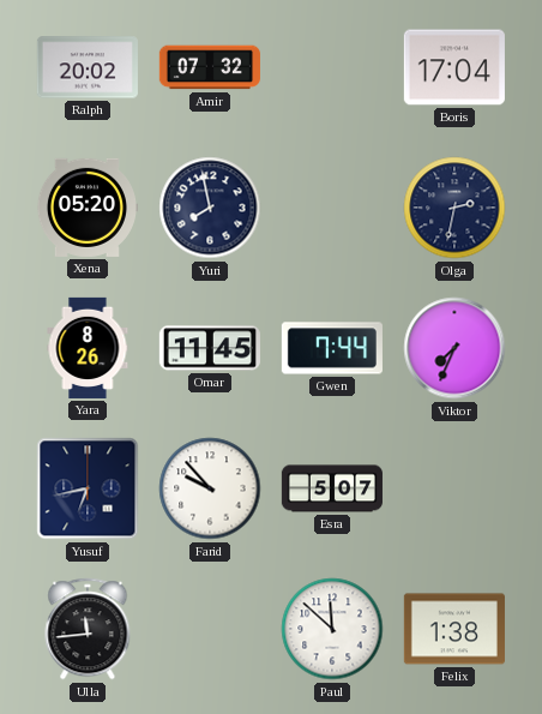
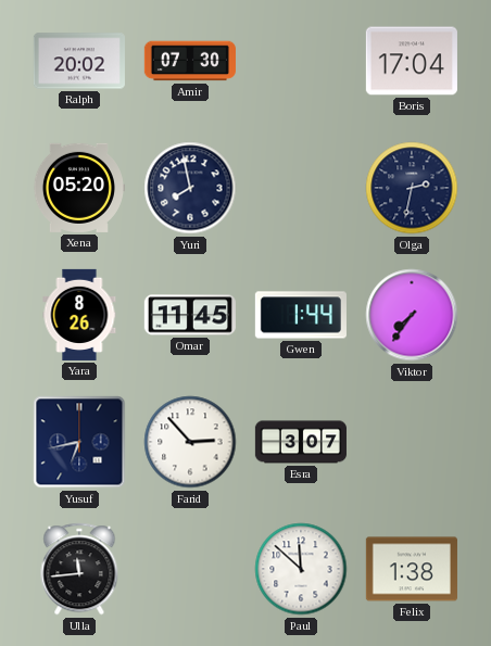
Amir: 07:32 -> 07:30 (190, 61)
Gwen: 7:44 -> 1:44 (301, 315)
Viktor: 7:34 -> 7:36 (412, 315)
Farid: 9:53 -> 2:53 (190, 442)
Esra: 5:07 -> 3:07 (301, 442)
